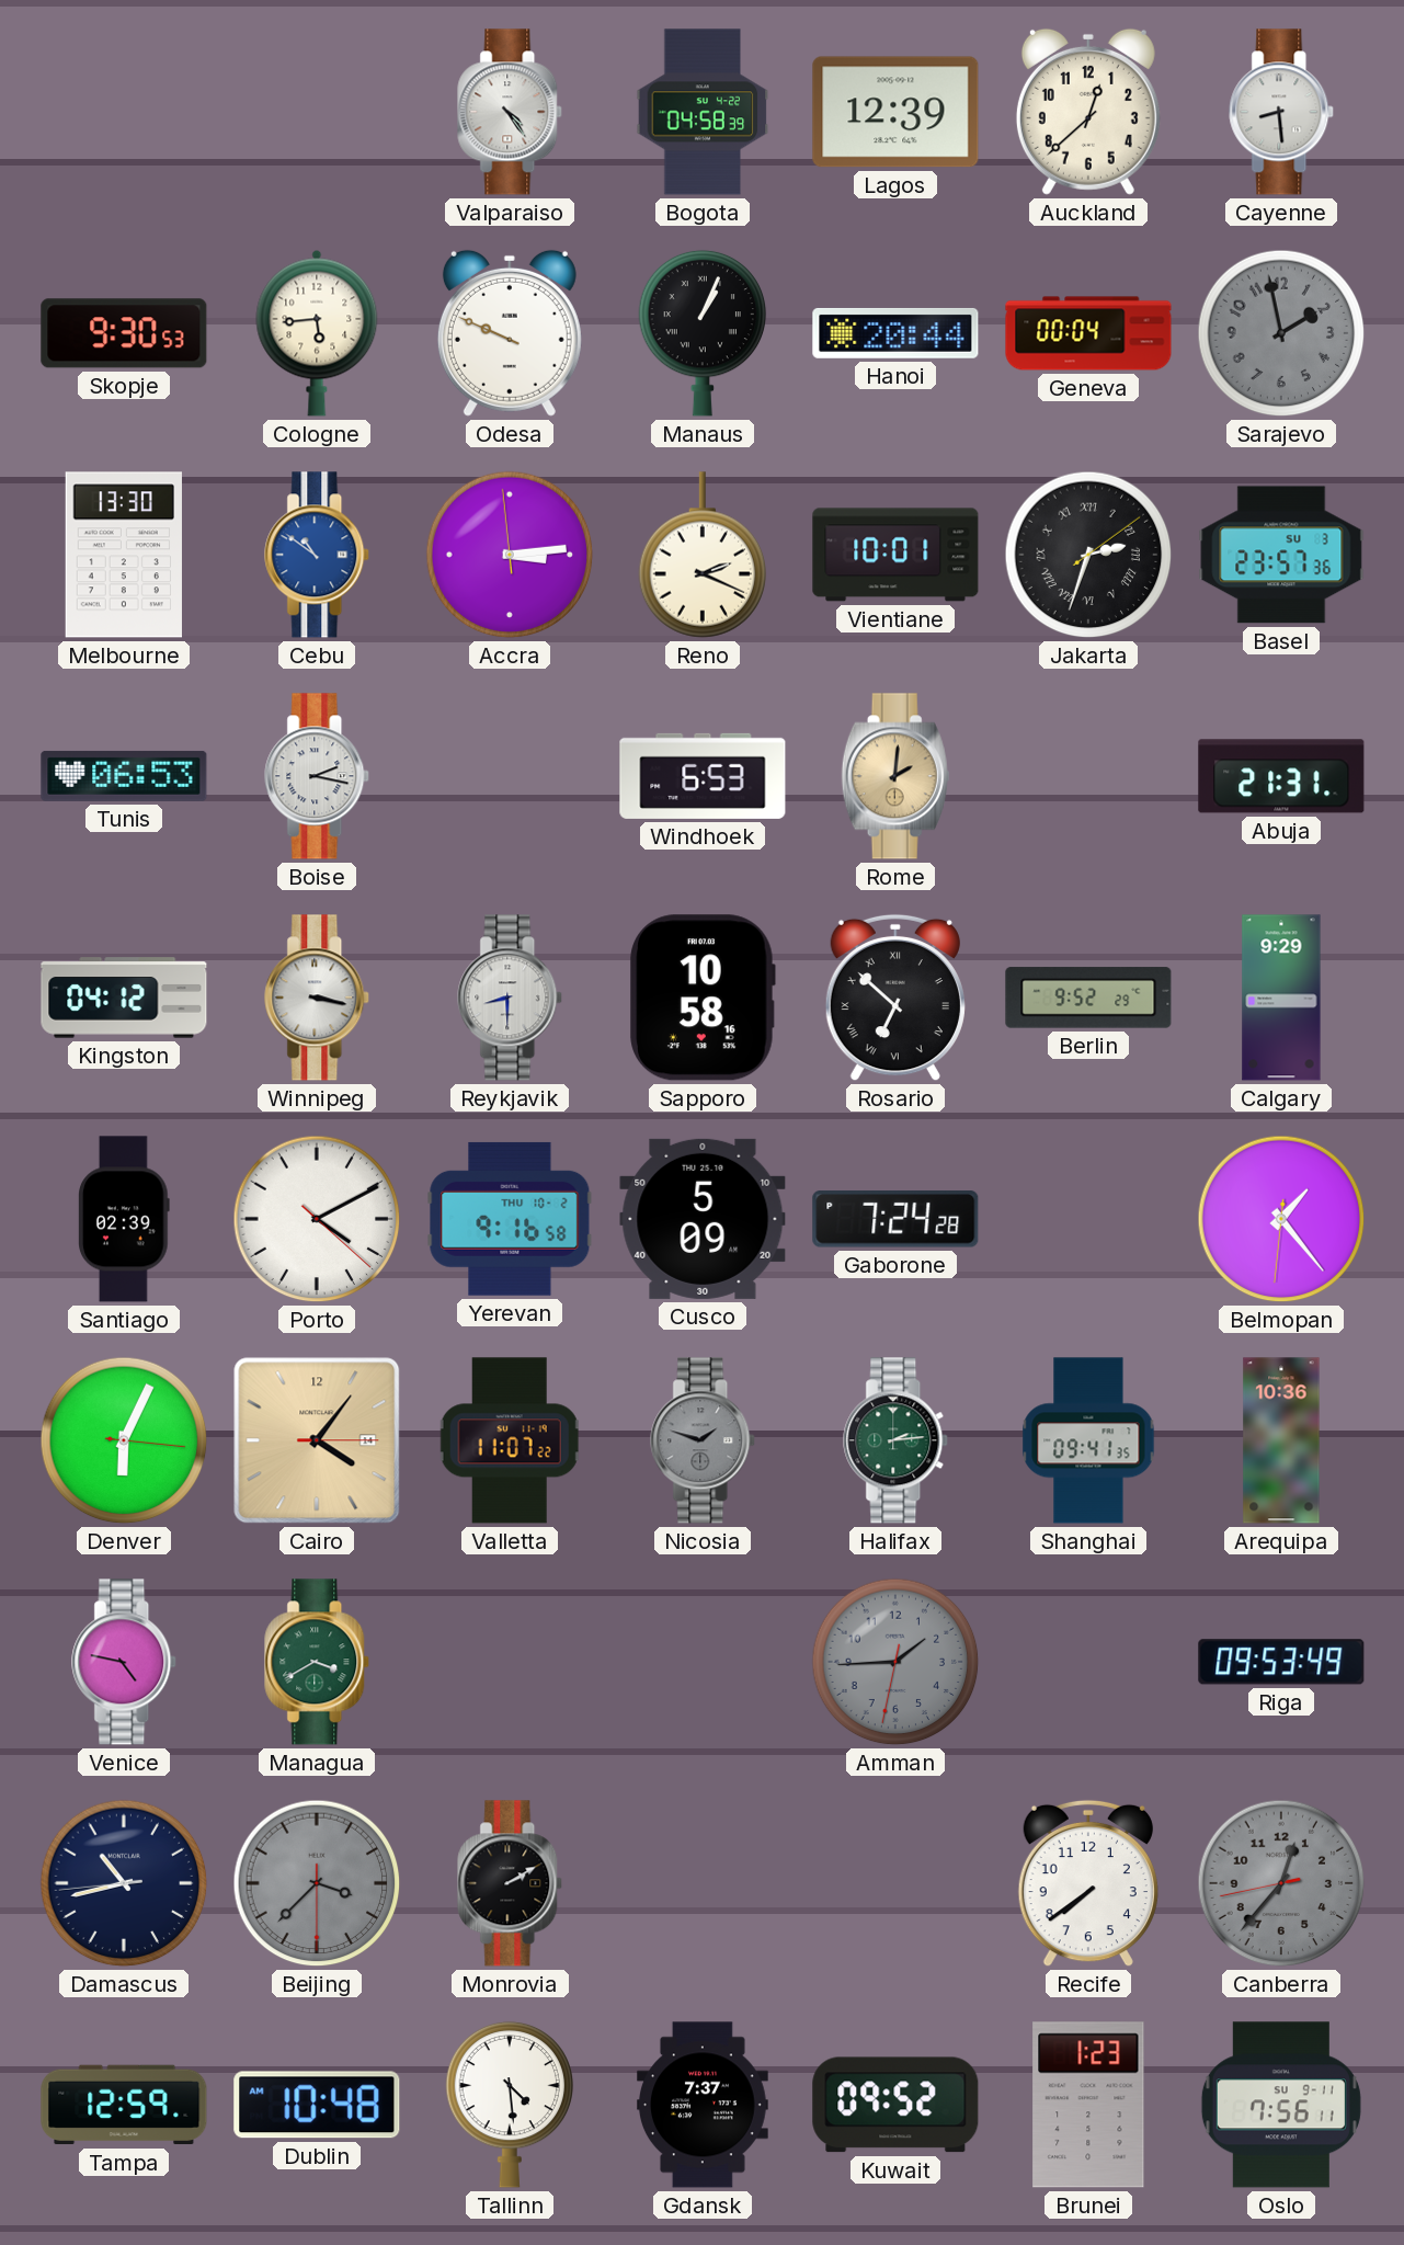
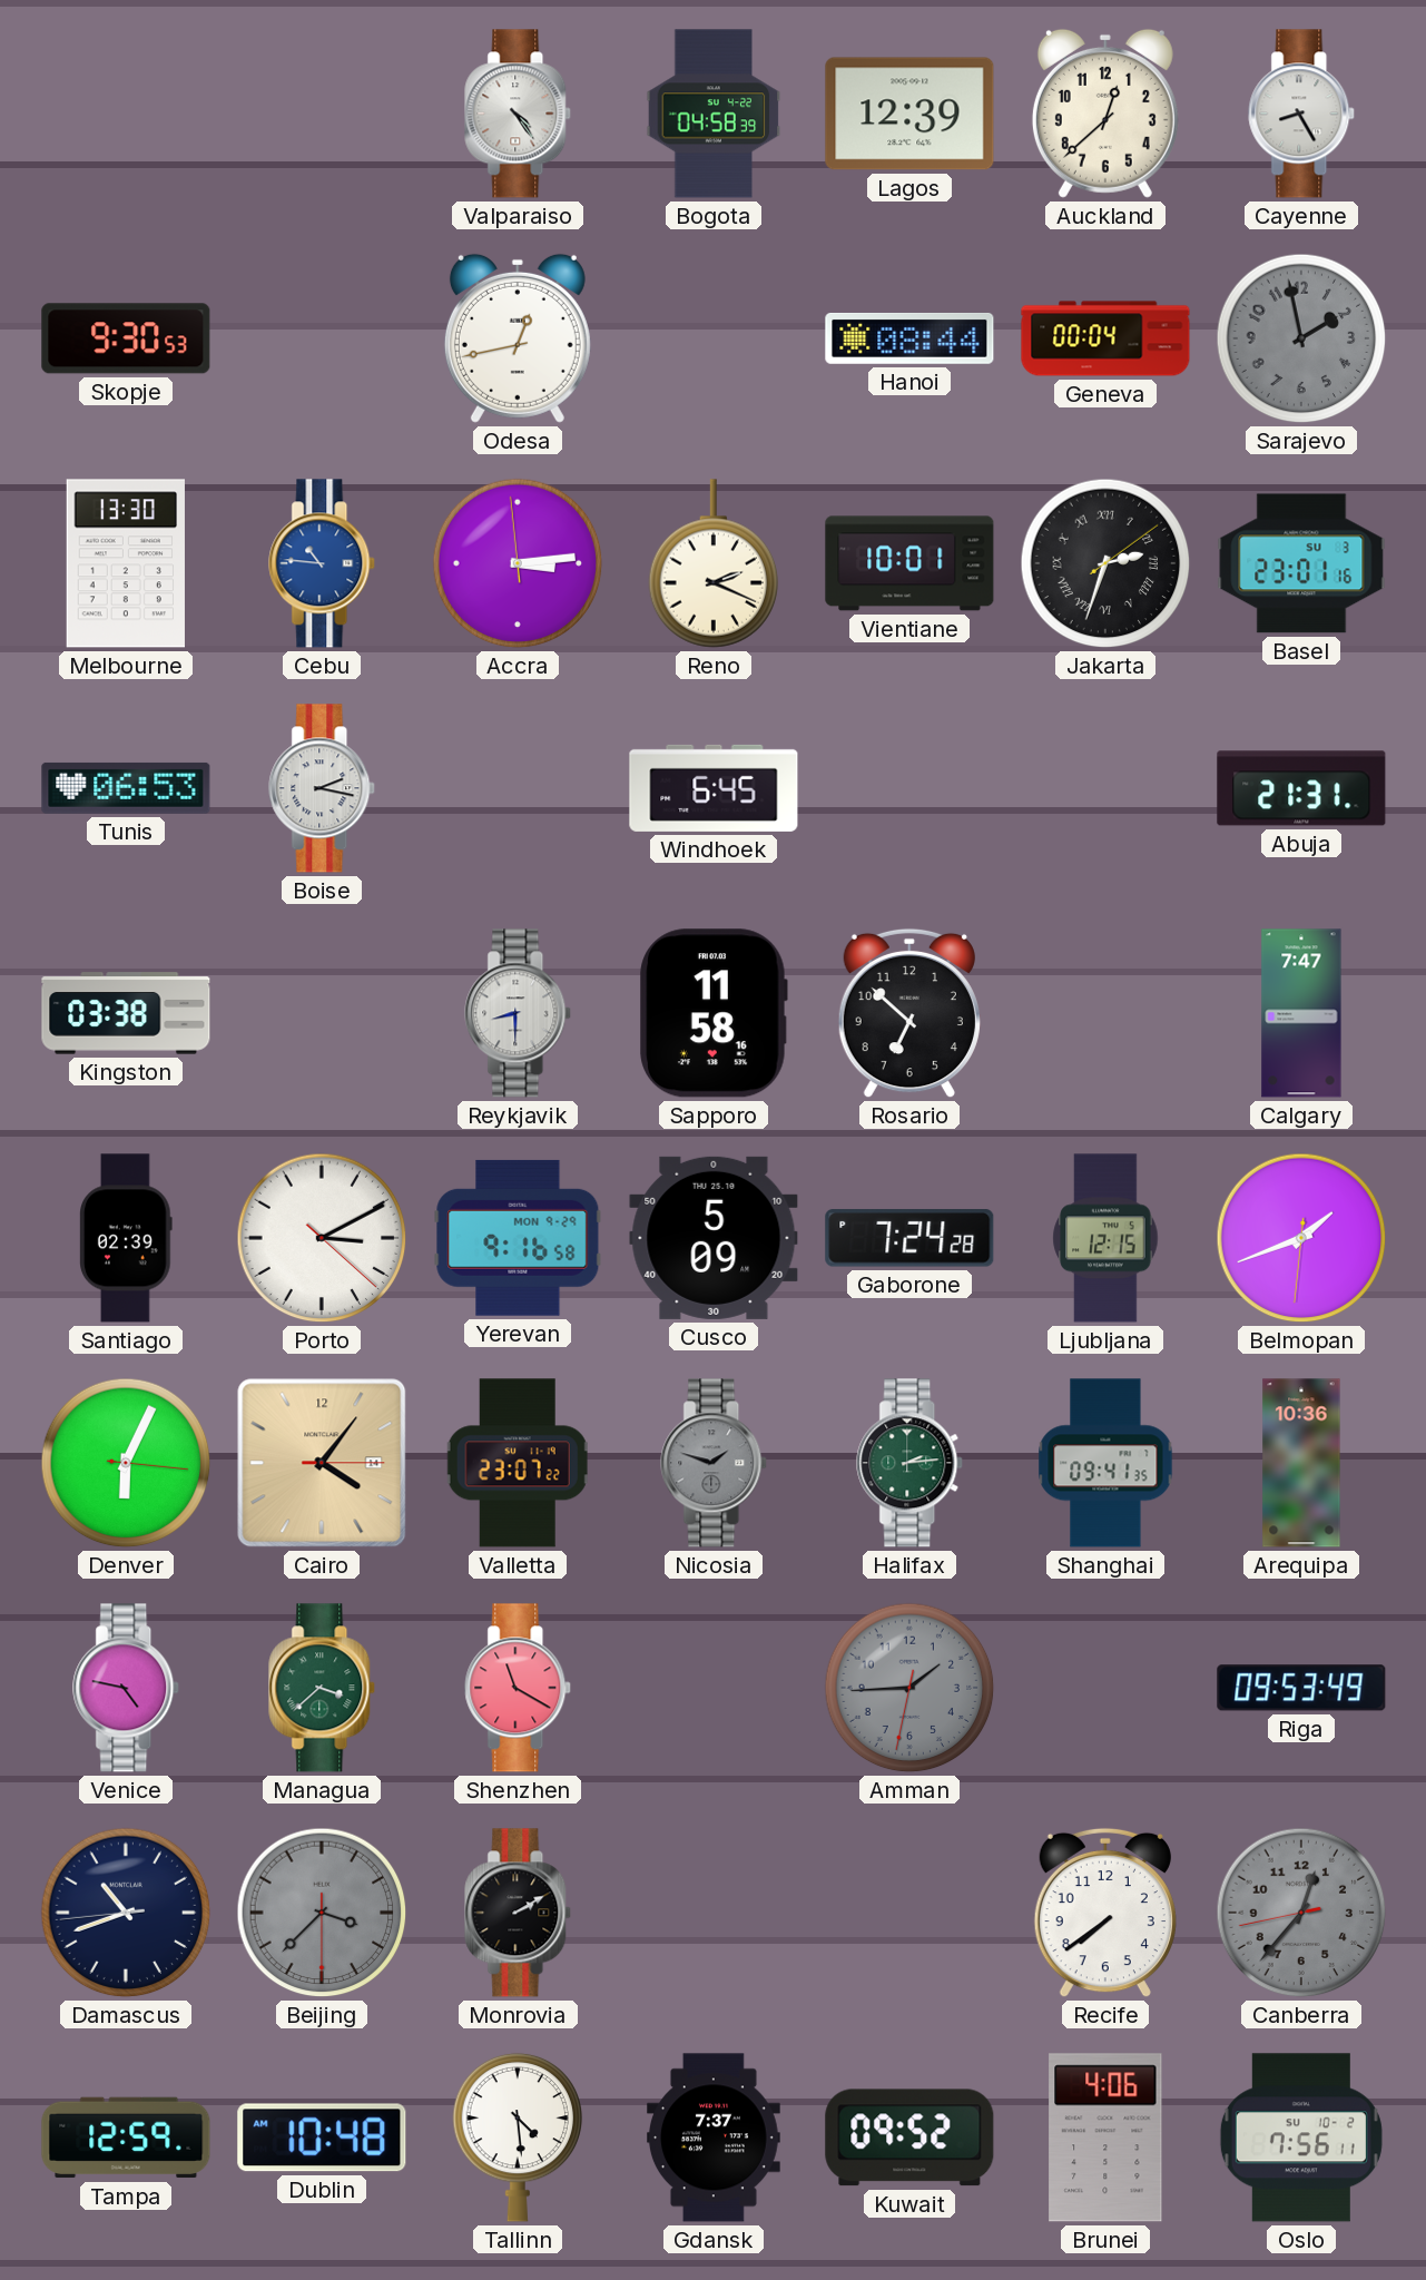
Cayenne: 8:29 -> 8:25 (1302, 114)
Cologne: 5:44 -> none (317, 333)
Odesa: 9:49 -> 12:43 (518, 338)
Manaus: 1:04 -> none (703, 333)
Hanoi: 20:44 -> 08:44 (909, 338)
Cebu: 10:51 -> 10:46 (323, 563)
Basel: 23:57 -> 23:01 (1301, 563)
Windhoek: 6:53 -> 6:45 (714, 788)
Rome: 2:01 -> none (895, 776)
Kingston: 04:12 -> 03:38 (126, 1013)
Winnipeg: 3:17 -> none (318, 998)
Sapporo: 10:58 -> 11:58 (714, 1013)
Rosario numerals: Roman -> Arabic (909, 1013)
Berlin: 9:52 -> none (1088, 998)
Calgary: 9:29 -> 7:47 (1301, 1013)
Porto: 4:10 -> 3:10 (322, 1238)
Yerevan date: THU 10-2 -> MON 9-29 (518, 1238)
Ljubljana: none -> 12:15 (1105, 1238)
Belmopan: 1:23 -> 1:41 (1301, 1238)
Valletta: 11:07 -> 23:07 (518, 1463)
Managua: 3:40 -> 3:38 (323, 1688)
Shenzhen: none -> 11:20 (519, 1688)
Damascus: 10:42 -> 10:41 (126, 1913)
Brunei: 1:23 -> 4:06 (1105, 2137)
Oslo date: SU 9-11 -> SU 10-2 (1301, 2137)
